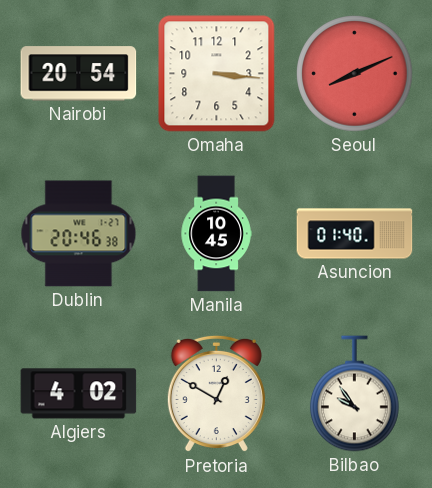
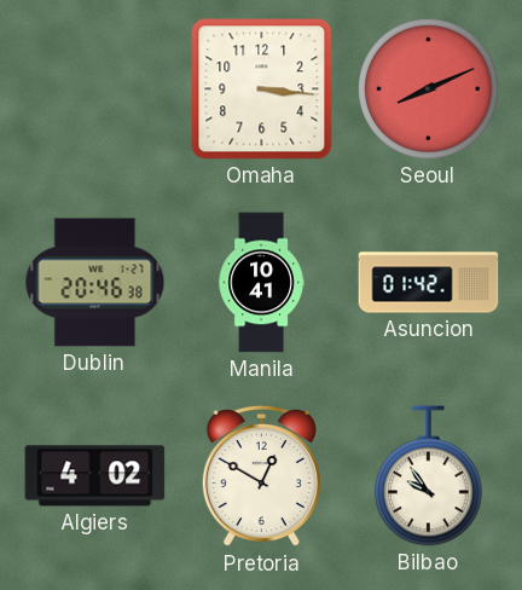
Nairobi: 20:54 -> none (79, 74)
Manila: 10:45 -> 10:41 (261, 283)
Asuncion: 01:40 -> 01:42 (429, 283)
